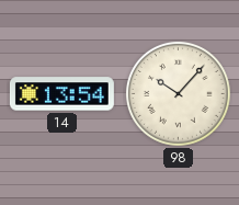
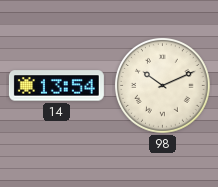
98: 10:07 -> 10:11 (162, 85)
